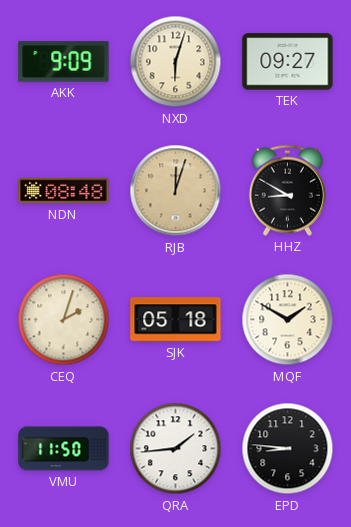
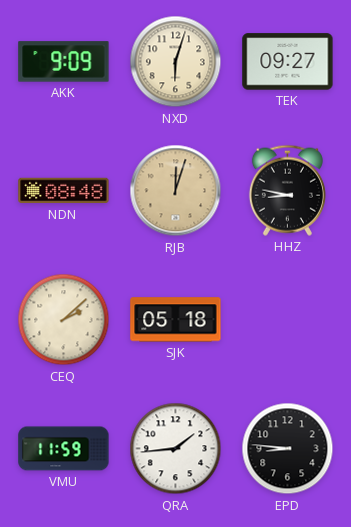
HHZ: 8:50 -> 8:47 (287, 190)
CEQ: 2:03 -> 2:08 (64, 320)
MQF: 1:50 -> none (288, 320)
VMU: 11:50 -> 11:59 (64, 449)
